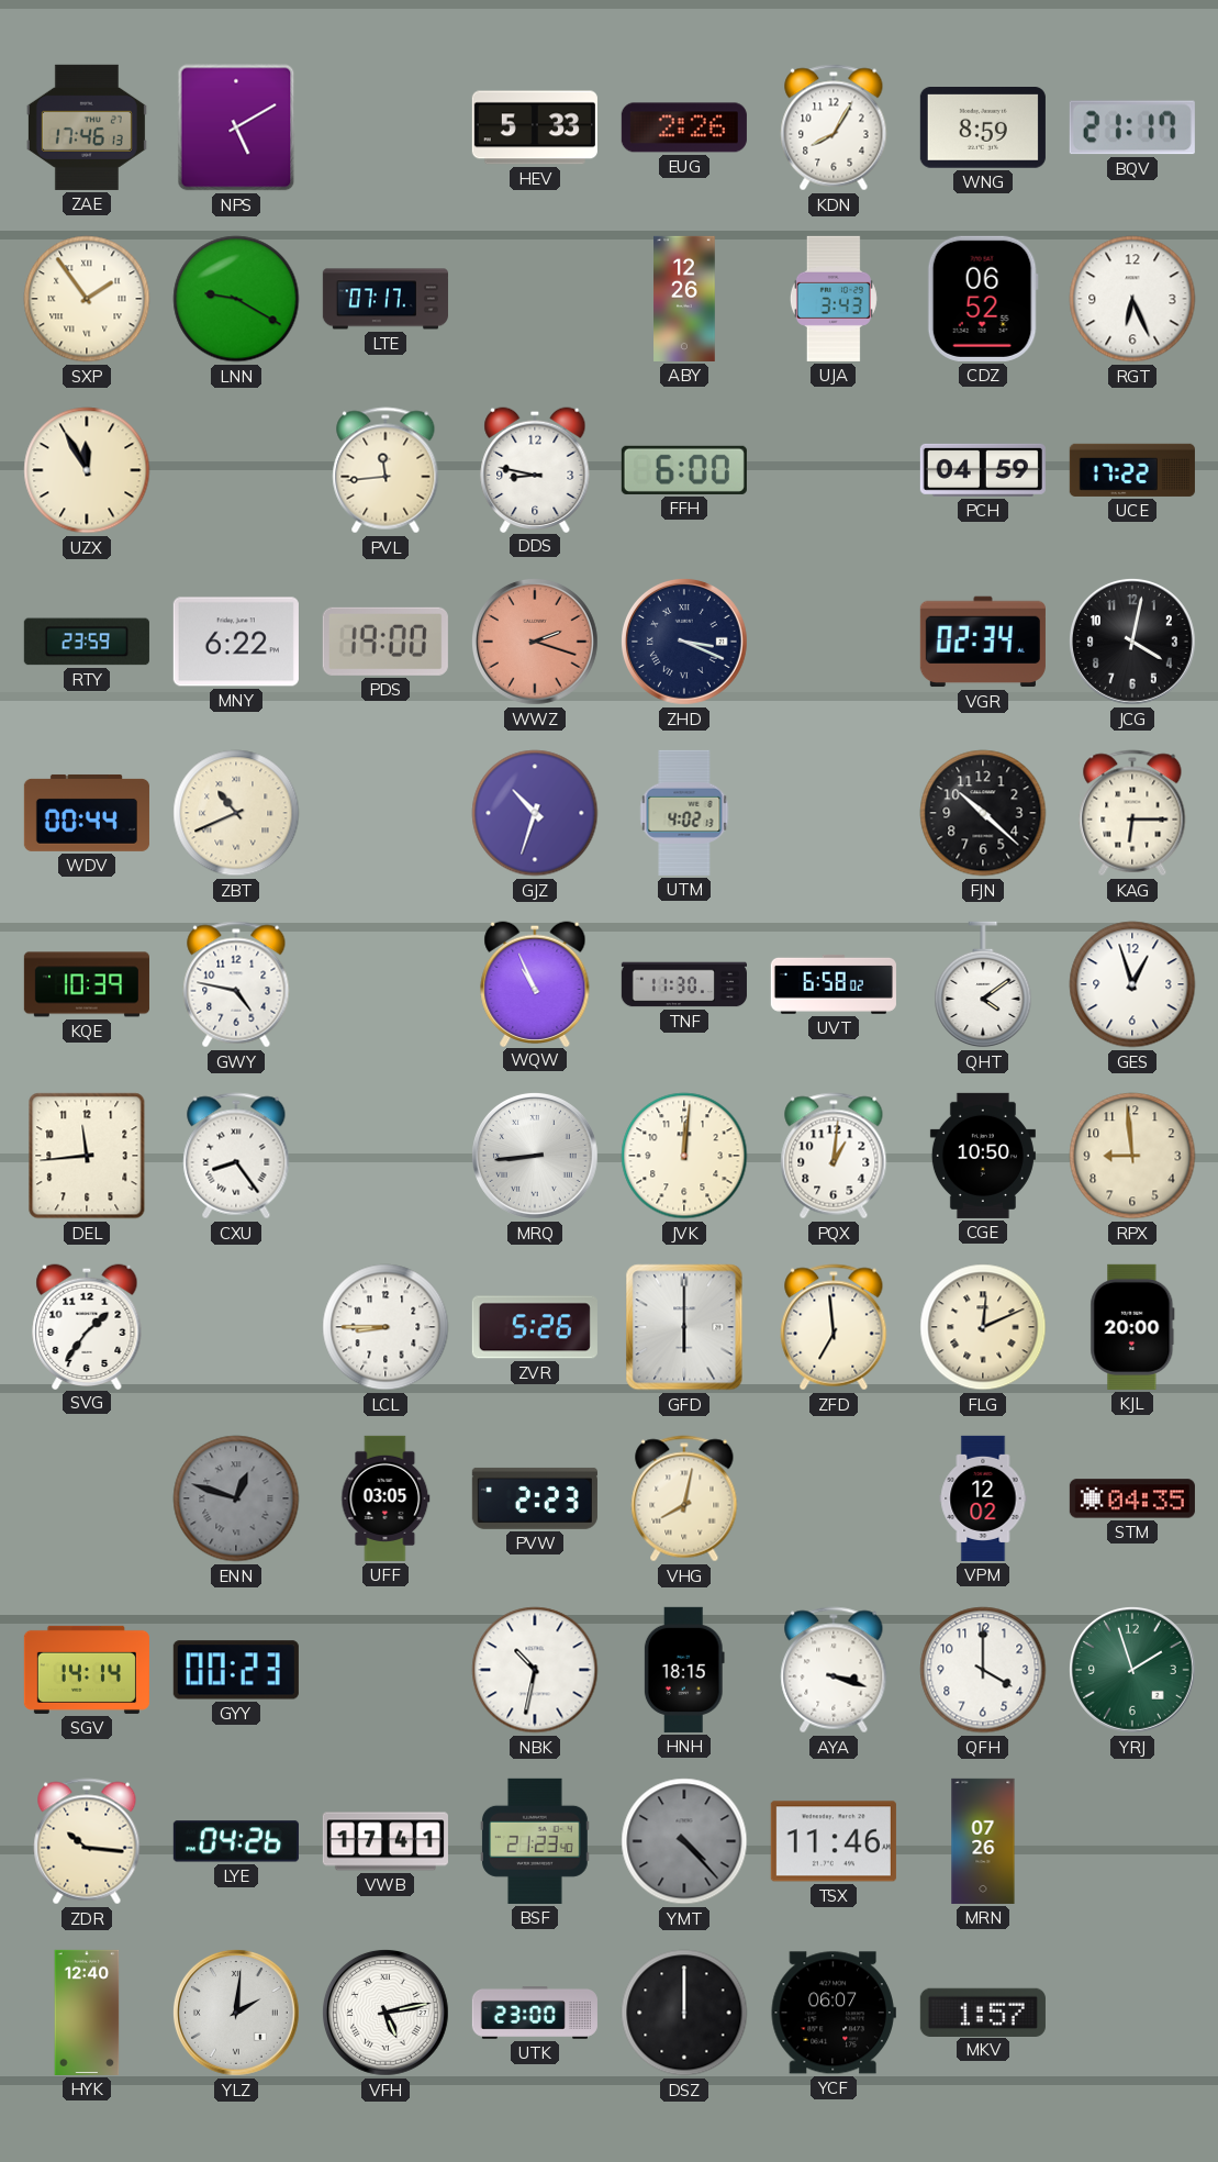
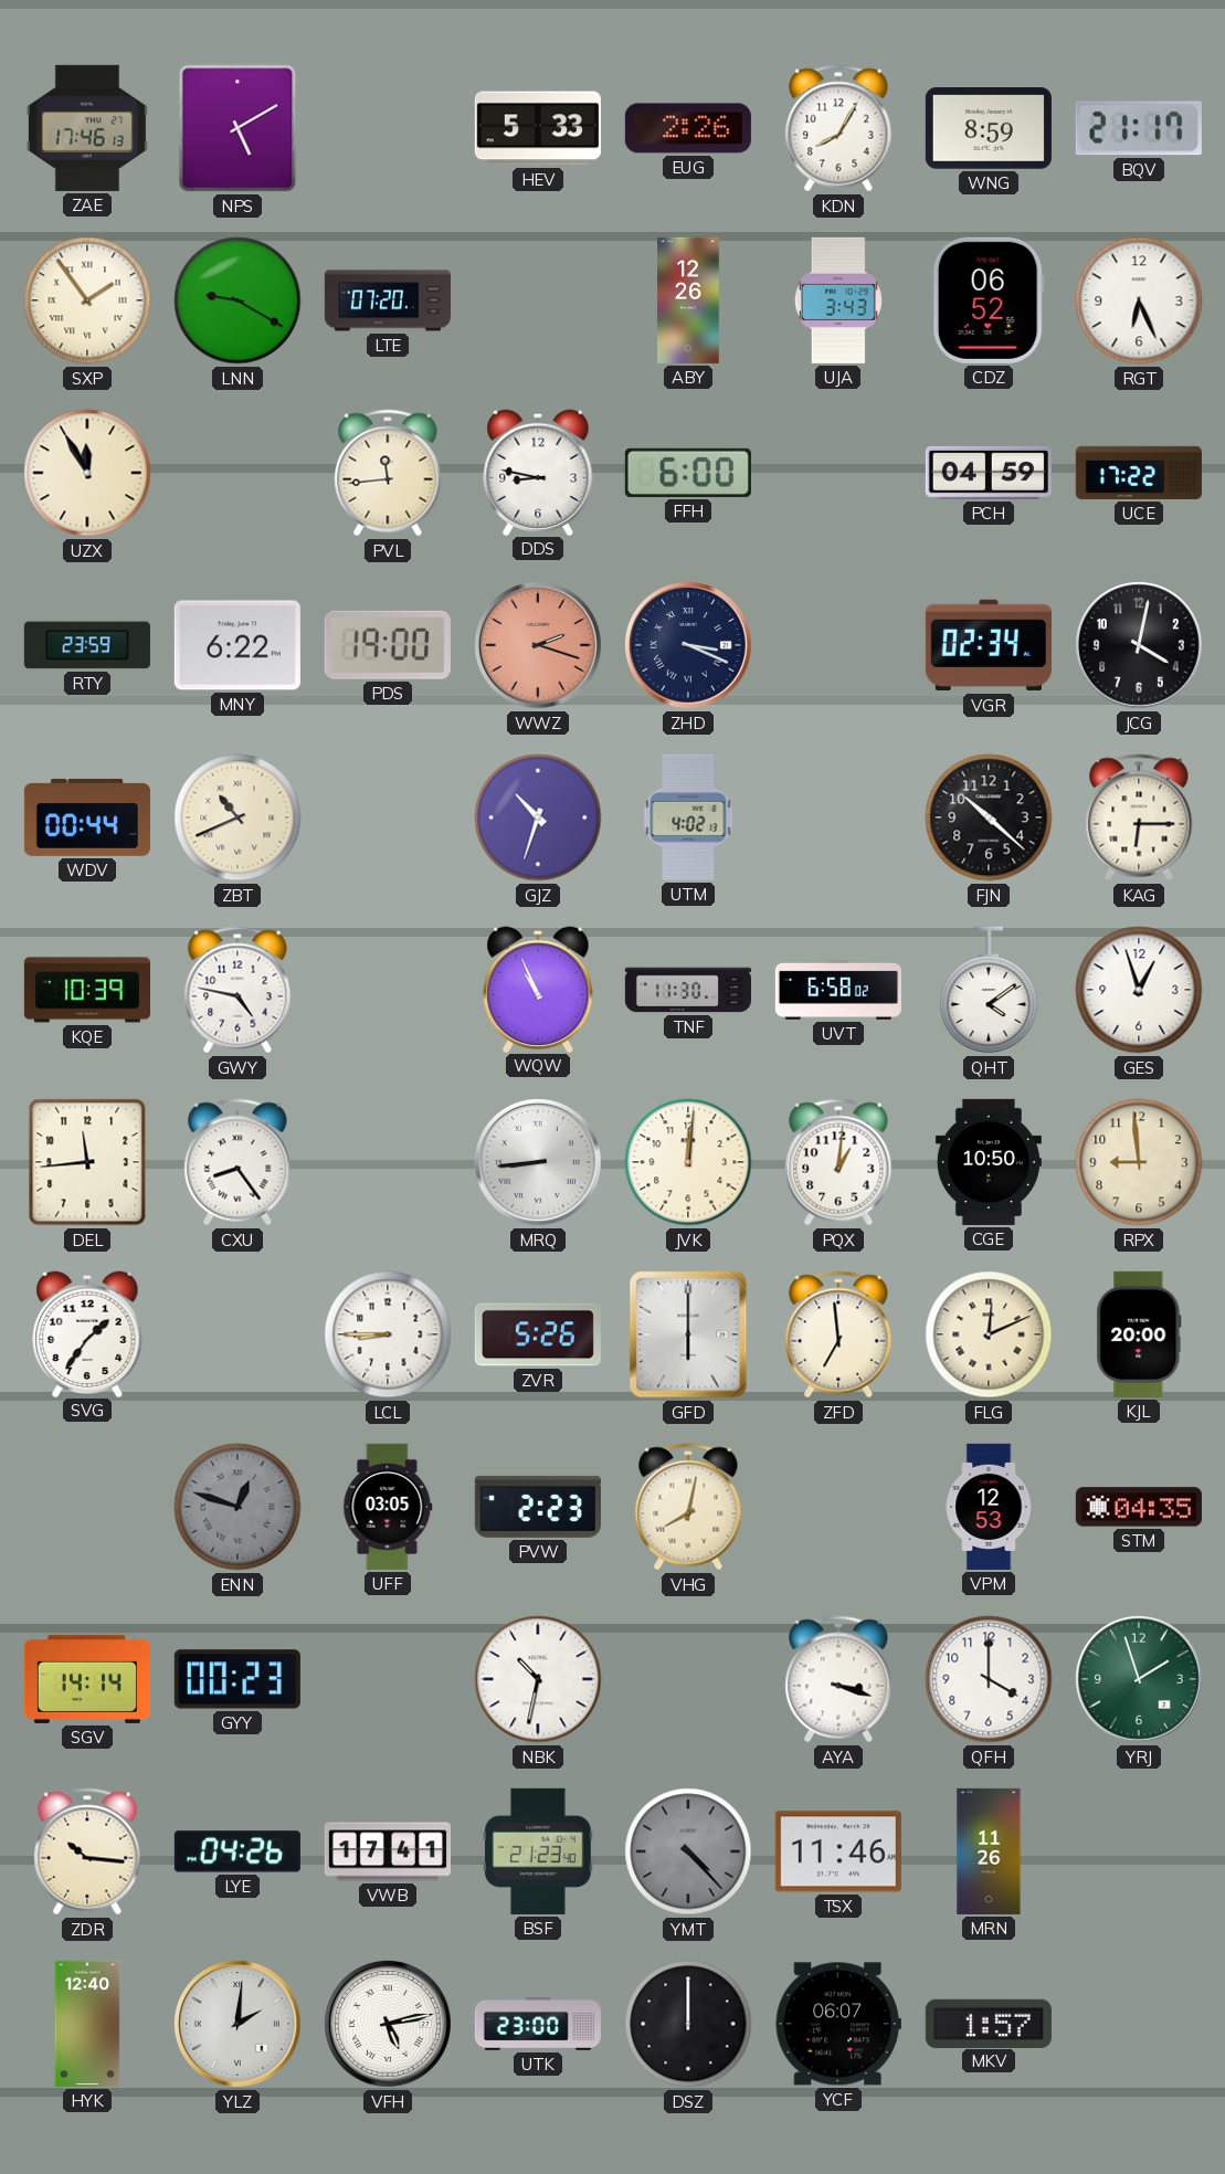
LTE: 07:17 -> 07:20 (388, 300)
VPM: 12:02 -> 12:53 (989, 1507)
HNH: 18:15 -> none (684, 1670)
MRN: 07:26 -> 11:26 (989, 1851)
